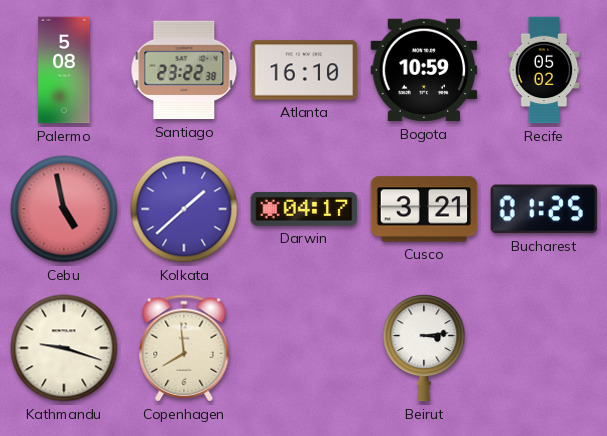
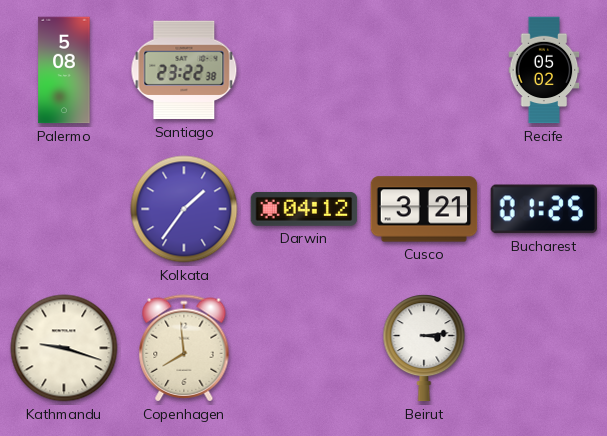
Atlanta: 16:10 -> none (304, 70)
Bogota: 10:59 -> none (424, 70)
Cebu: 4:58 -> none (64, 209)
Kolkata: 1:38 -> 1:36 (184, 209)
Darwin: 04:17 -> 04:12 (304, 209)
